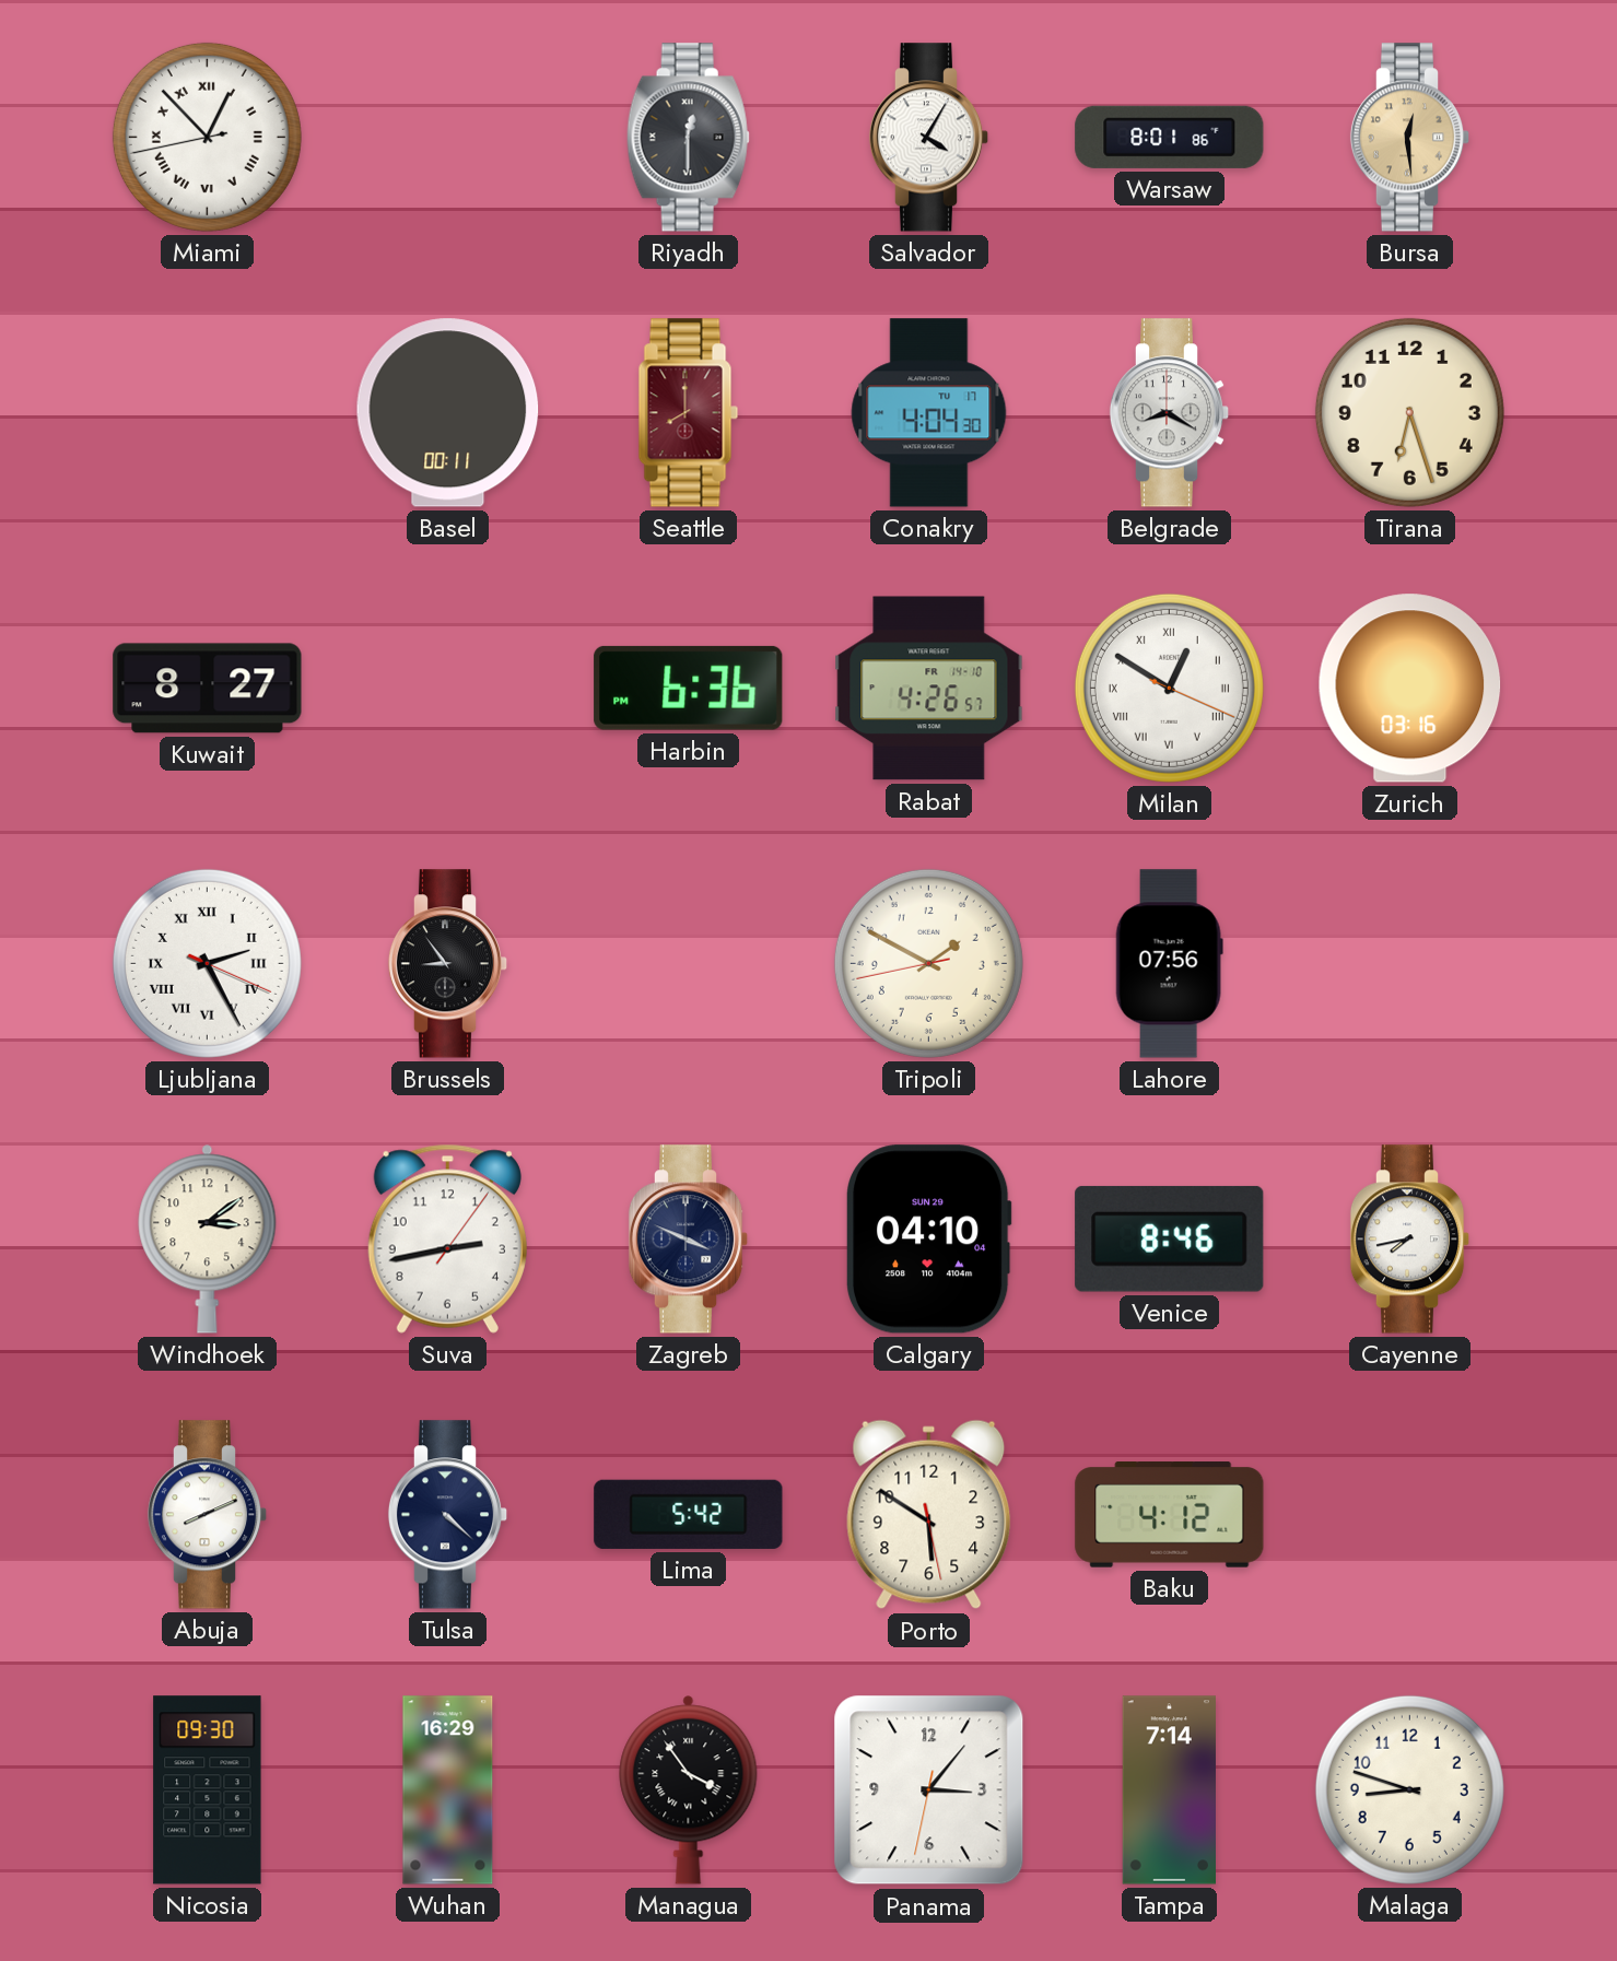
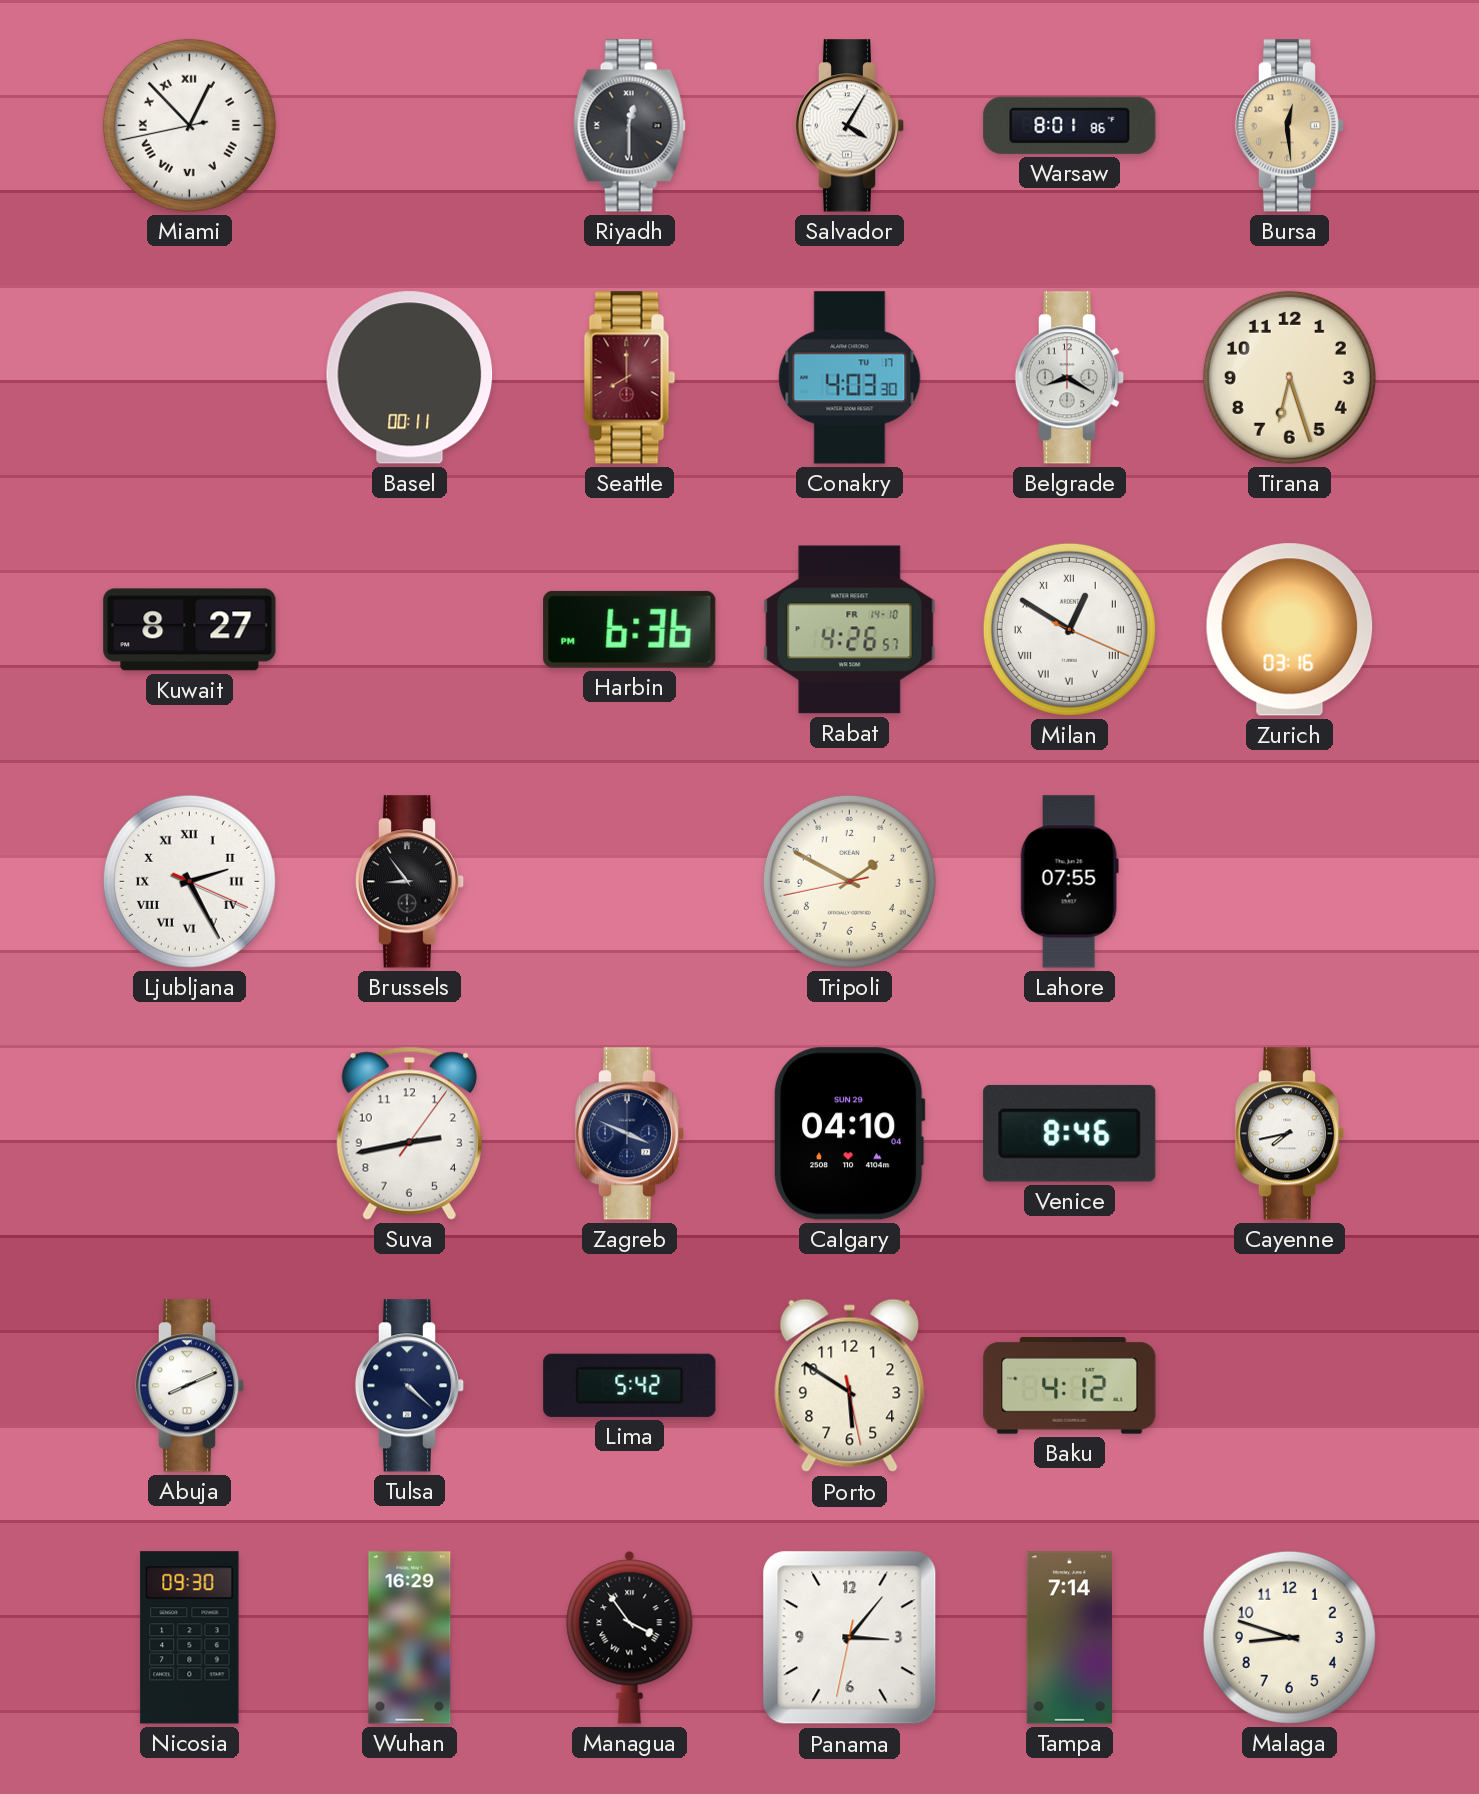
Conakry: 4:04 -> 4:03 (850, 378)
Lahore: 07:56 -> 07:55 (1069, 882)
Windhoek: 3:09 -> none (208, 1240)
